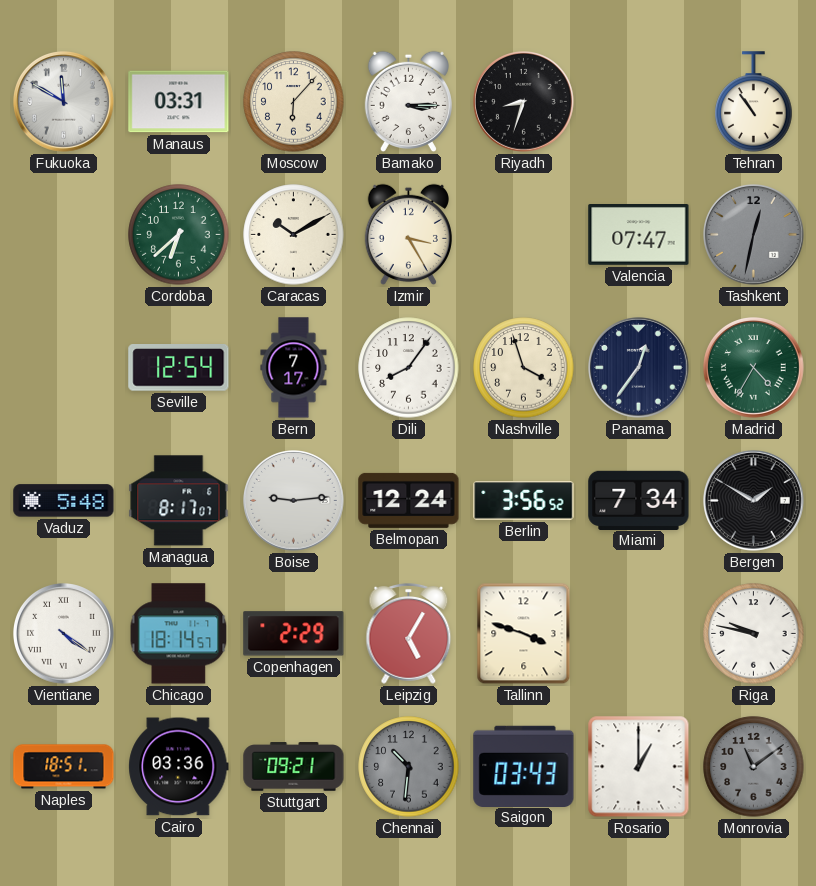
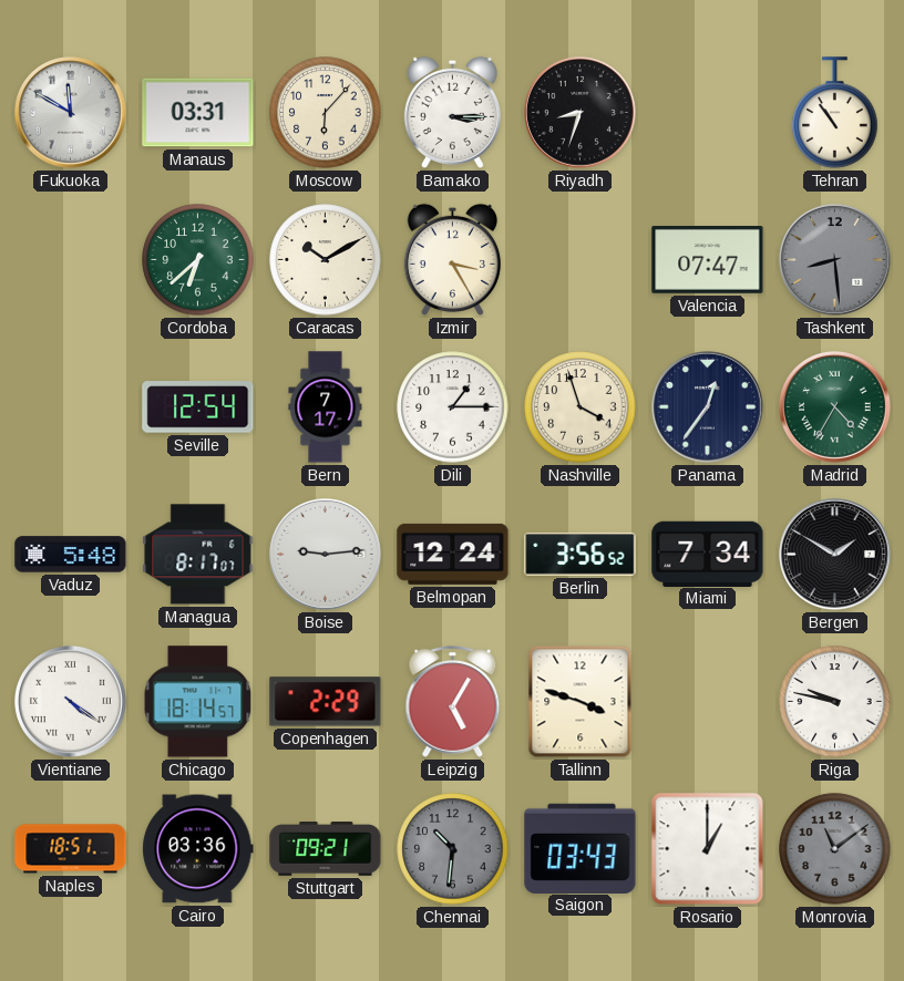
Tashkent: 12:32 -> 8:29 (835, 260)
Dili: 8:06 -> 1:15 (453, 407)
